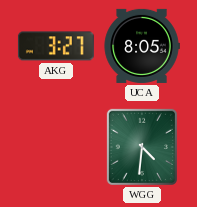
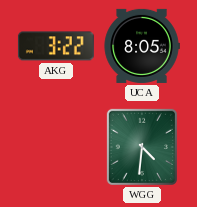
AKG: 3:27 -> 3:22 (56, 46)
